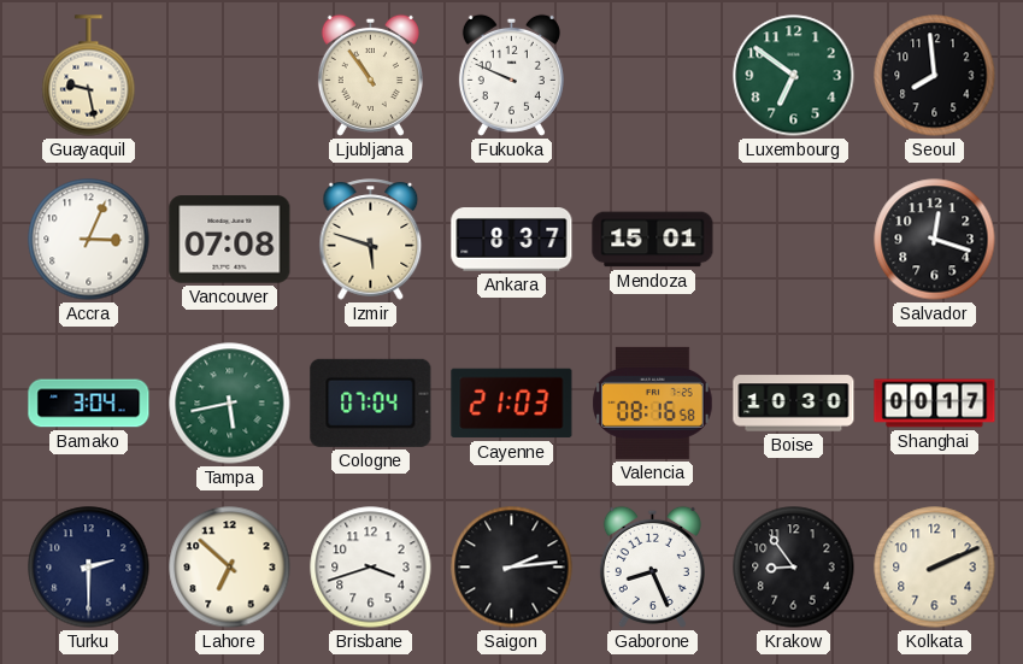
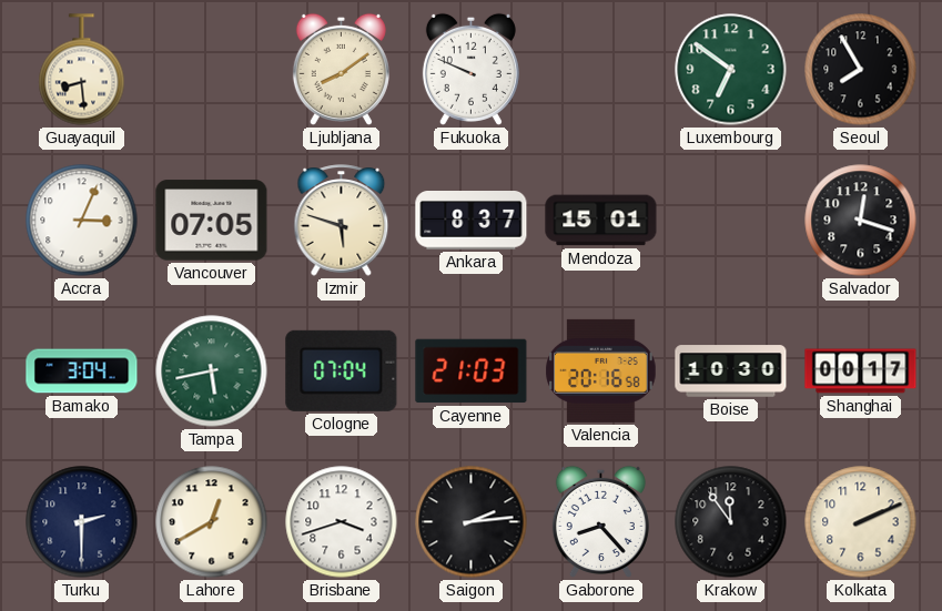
Guayaquil: 9:28 -> 8:29 (82, 70)
Ljubljana: 10:54 -> 8:09 (341, 69)
Seoul: 7:59 -> 7:55 (861, 70)
Vancouver: 07:08 -> 07:05 (212, 221)
Valencia: 08:16 -> 20:16 (601, 370)
Lahore: 6:52 -> 12:40 (212, 522)
Gaborone: 8:26 -> 8:23 (600, 521)
Krakow: 8:54 -> 11:54 (731, 522)
